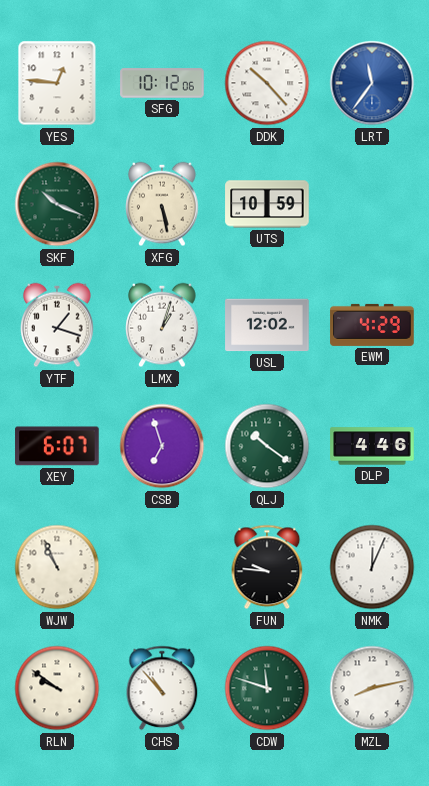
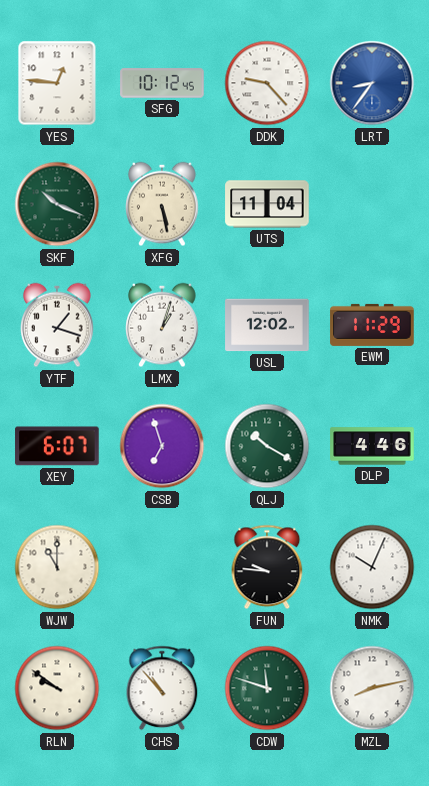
SFG: 10:12:06 -> 10:12:45 (162, 83)
DDK: 10:23 -> 9:23 (267, 83)
LRT: 11:36 -> 8:36 (372, 83)
UTS: 10:59 -> 11:04 (267, 204)
EWM: 4:29 -> 11:29 (372, 325)
QLJ: 10:21 -> 10:20 (267, 446)
WJW: 10:56 -> 11:00 (57, 567)
NMK: 12:04 -> 10:04 (372, 567)
